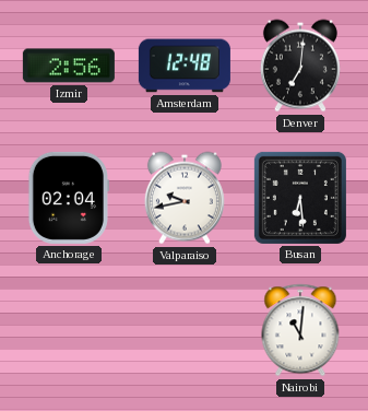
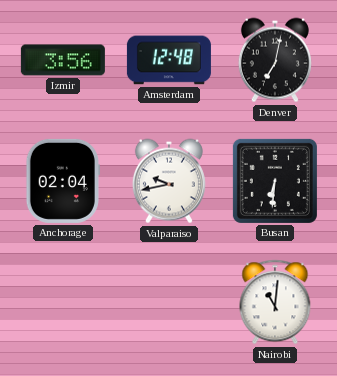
Izmir: 2:56 -> 3:56 (63, 60)
Denver: 7:01 -> 7:02 (275, 60)
Busan: 6:29 -> 6:31 (275, 181)
